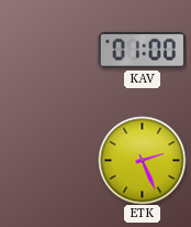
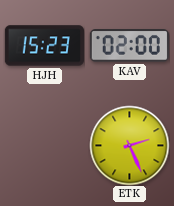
HJH: none -> 15:23 (44, 46)
KAV: 01:00 -> 02:00 (129, 46)
